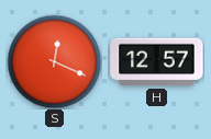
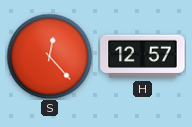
S: 12:19 -> 12:23 (49, 56)
